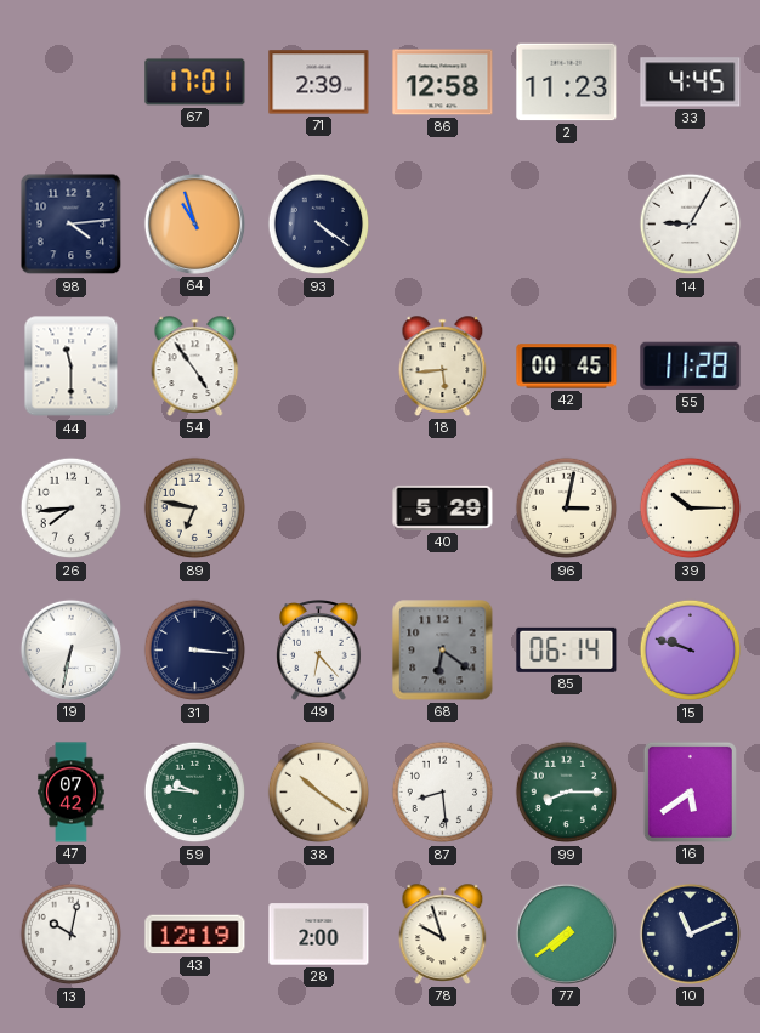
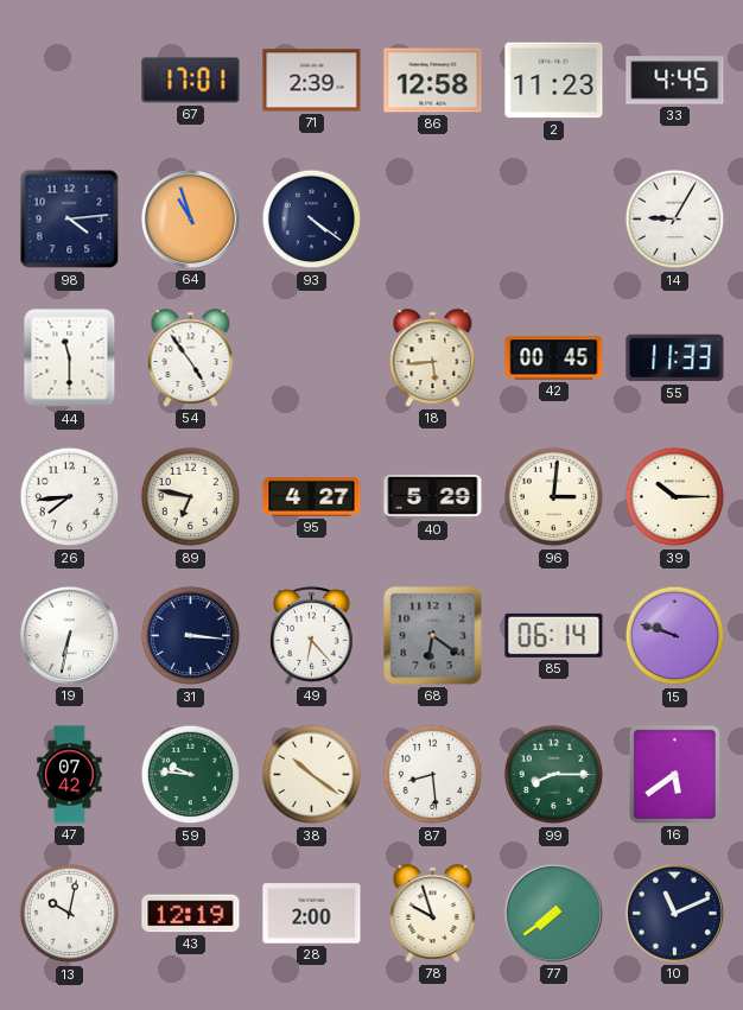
55: 11:28 -> 11:33 (675, 358)
95: none -> 4:27 (312, 497)
96: 3:02 -> 3:01 (554, 497)
